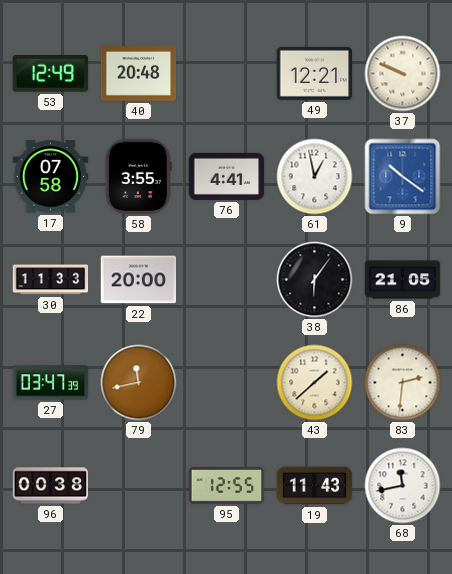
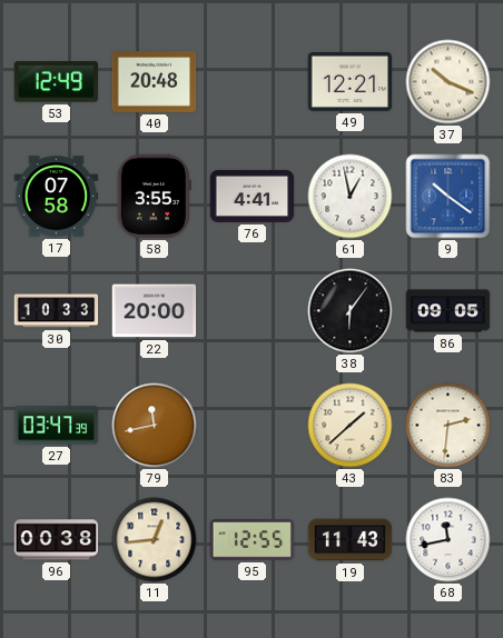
37: 9:49 -> 10:19 (448, 82)
30: 11:33 -> 10:33 (57, 311)
86: 21:05 -> 09:05 (448, 311)
11: none -> 12:44 (155, 540)
